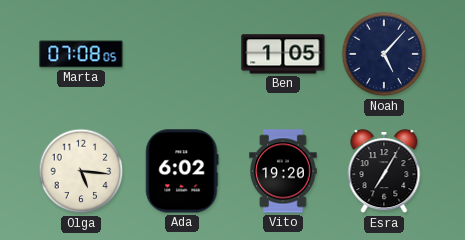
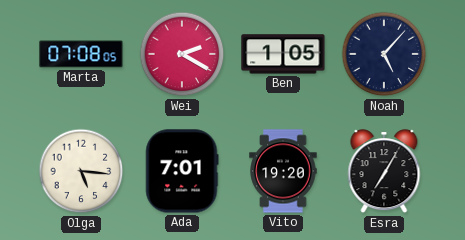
Wei: none -> 2:20 (182, 54)
Ada: 6:02 -> 7:01 (182, 171)
